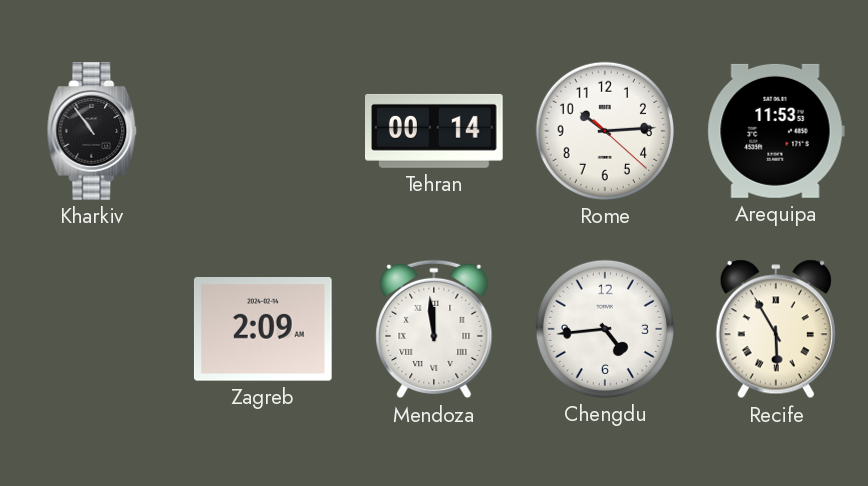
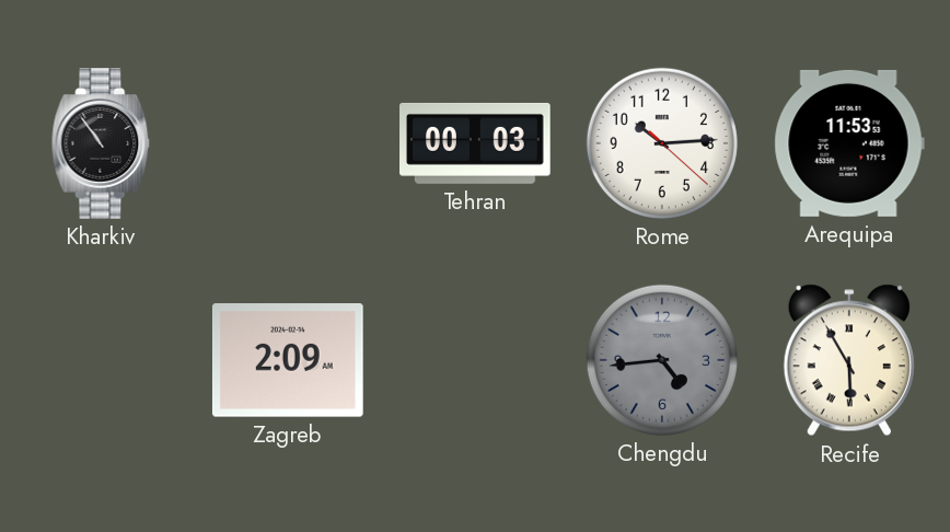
Tehran: 00:14 -> 00:03 (476, 143)
Mendoza: 11:59 -> none (434, 329)
Chengdu dial: white -> grey (662, 360)
